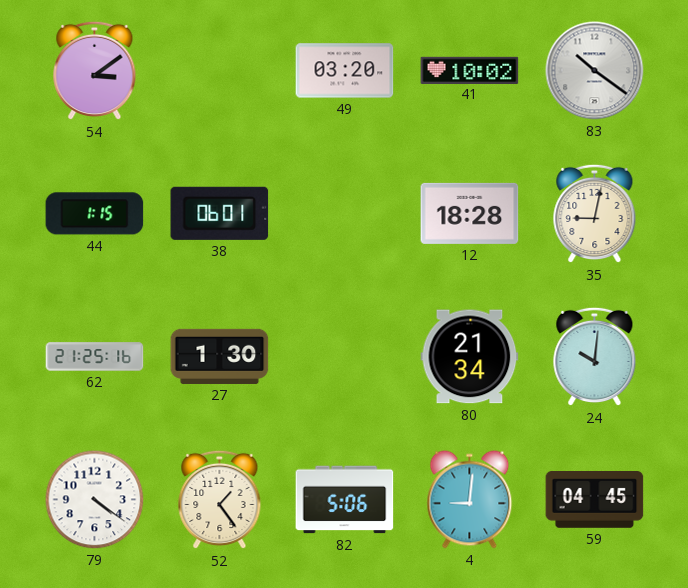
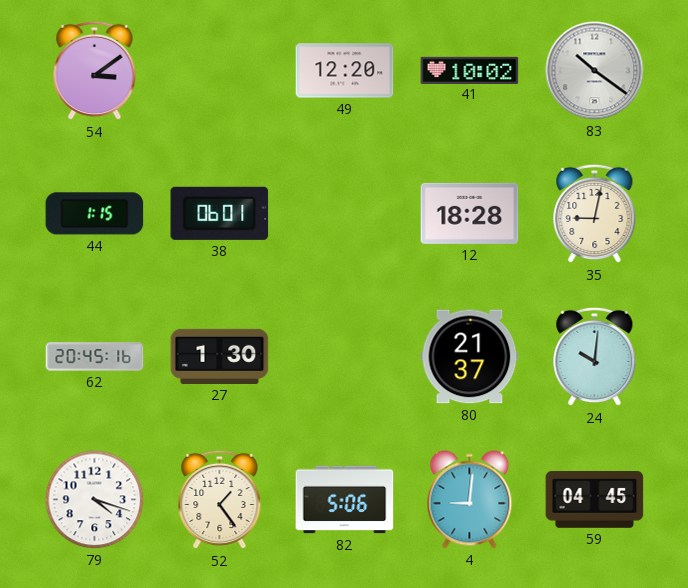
49: 03:20 -> 12:20 (345, 71)
62: 21:25 -> 20:45 (95, 357)
80: 21:34 -> 21:37 (470, 357)
79: 4:21 -> 4:18 (95, 500)
